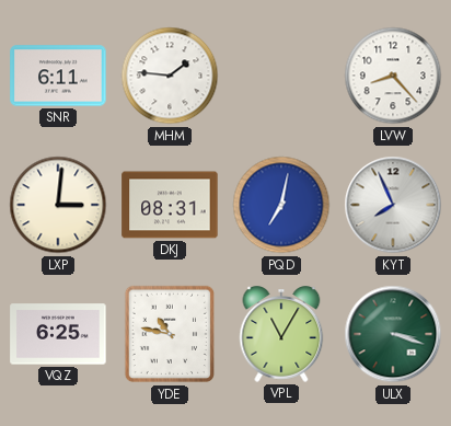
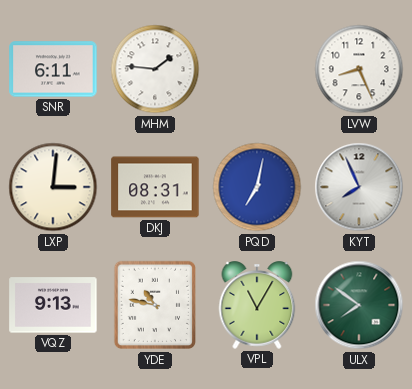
LVW: 8:23 -> 8:26 (359, 69)
VQZ: 6:25 -> 9:13 (53, 305)
ULX: 3:18 -> 7:51 (359, 305)
